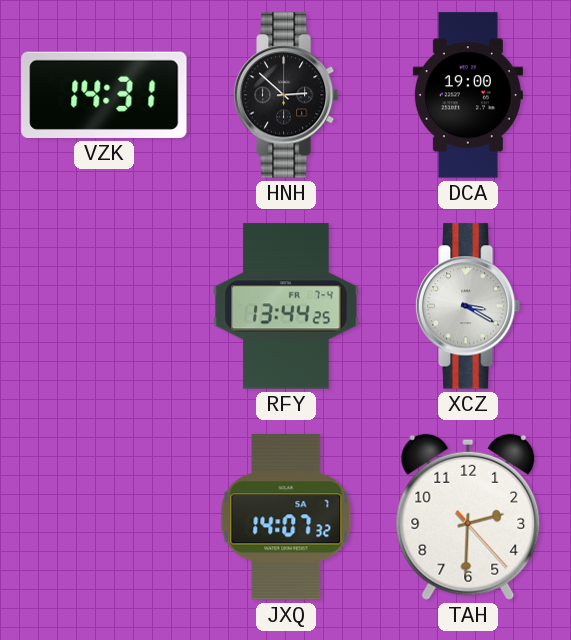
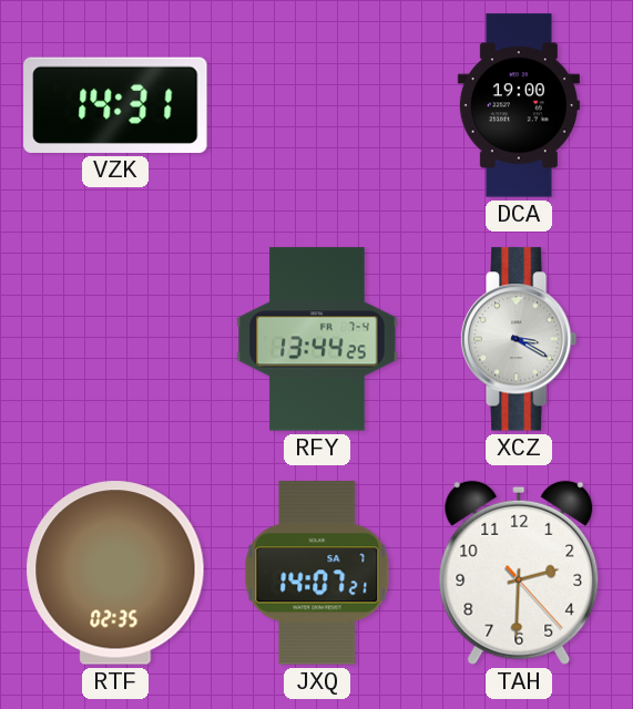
HNH: 2:52 -> none (286, 95)
RTF: none -> 02:35 (115, 573)
JXQ: 14:07:32 -> 14:07:21 (317, 573)
